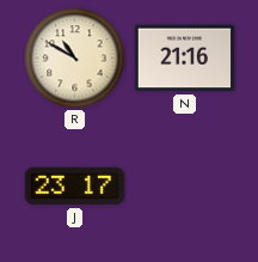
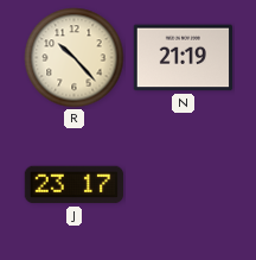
R: 10:50 -> 10:23 (75, 58)
N: 21:16 -> 21:19 (184, 58)
